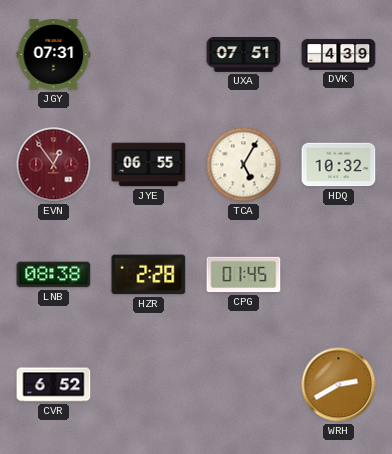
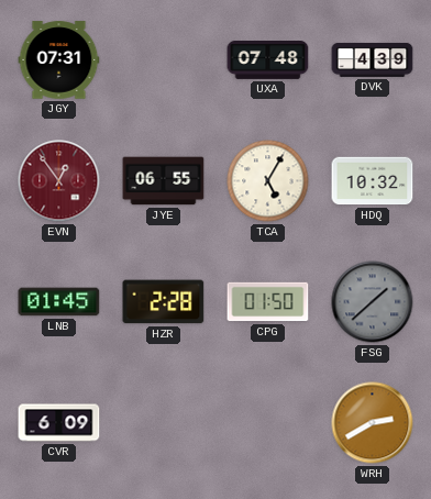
UXA: 07:51 -> 07:48 (268, 60)
LNB: 08:38 -> 01:45 (59, 302)
CPG: 01:45 -> 01:50 (268, 302)
FSG: none -> 1:38 (373, 302)
CVR: 6:52 -> 6:09 (59, 423)
